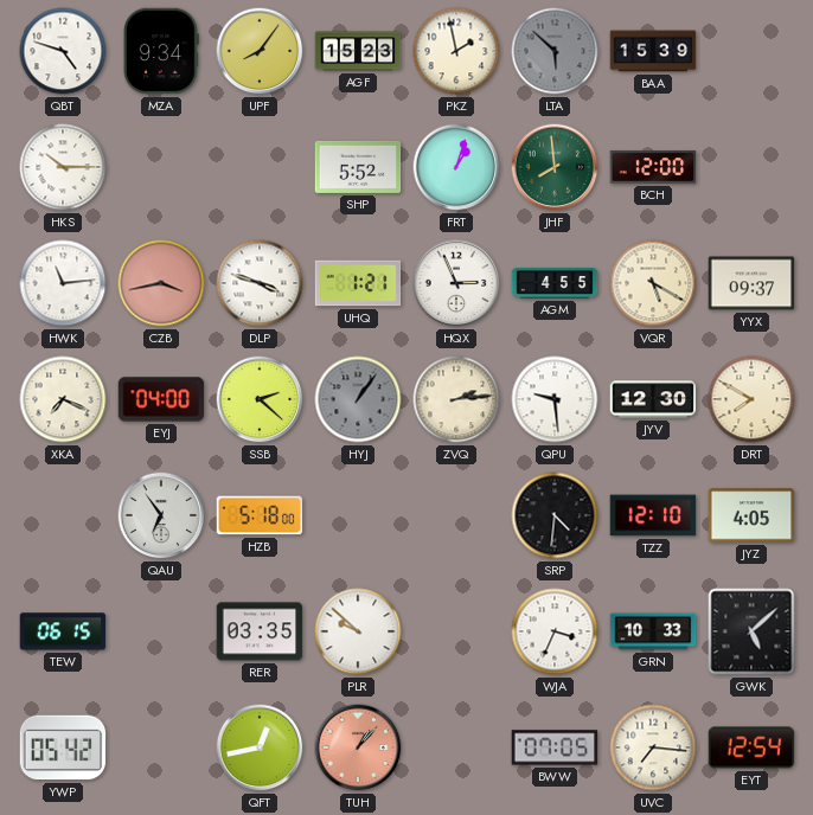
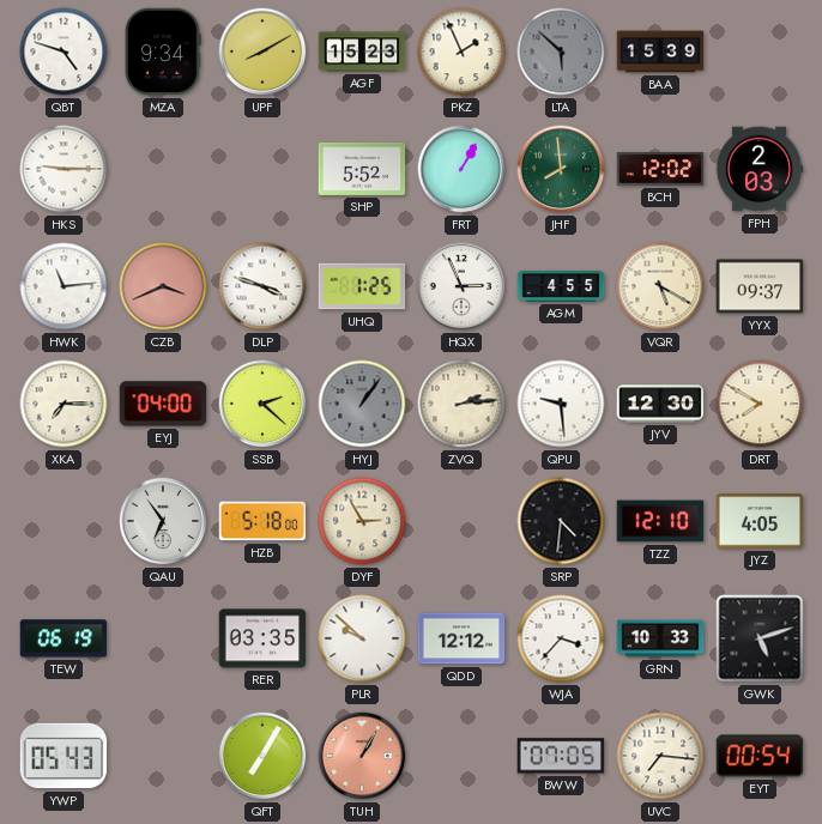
UPF: 8:06 -> 8:10 (262, 51)
PKZ: 1:58 -> 1:56 (461, 51)
HKS: 10:15 -> 9:15 (64, 169)
FRT: 1:03 -> 1:05 (461, 169)
BCH: 12:00 -> 12:02 (660, 169)
FPH: none -> 2:03 (760, 169)
CZB: 3:43 -> 3:41 (163, 286)
UHQ: 1:21 -> 1:25 (362, 286)
XKA: 7:19 -> 7:15 (64, 404)
DYF: none -> 2:55 (362, 521)
TEW: 06:15 -> 06:19 (64, 638)
QDD: none -> 12:12 (461, 638)
WJA: 3:34 -> 3:37 (561, 638)
GWK: 5:08 -> 5:12 (760, 638)
YWP: 05:42 -> 05:43 (64, 756)
QFT: 12:43 -> 7:05 (262, 756)
TUH: 1:07 -> 1:05 (362, 756)
EYT: 12:54 -> 00:54 (760, 756)
